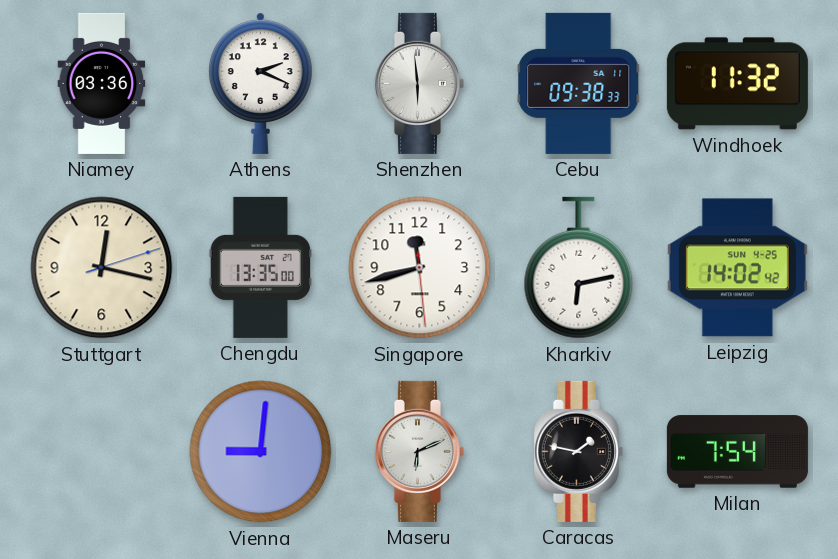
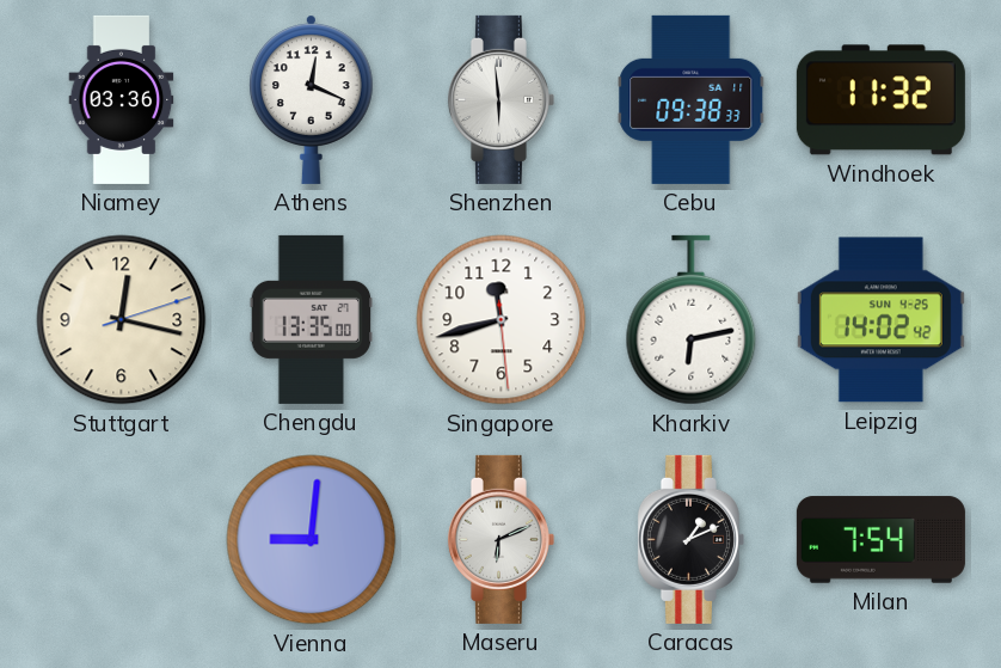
Athens: 2:19 -> 12:19 (311, 99)
Caracas: 1:47 -> 1:11 (690, 539)
